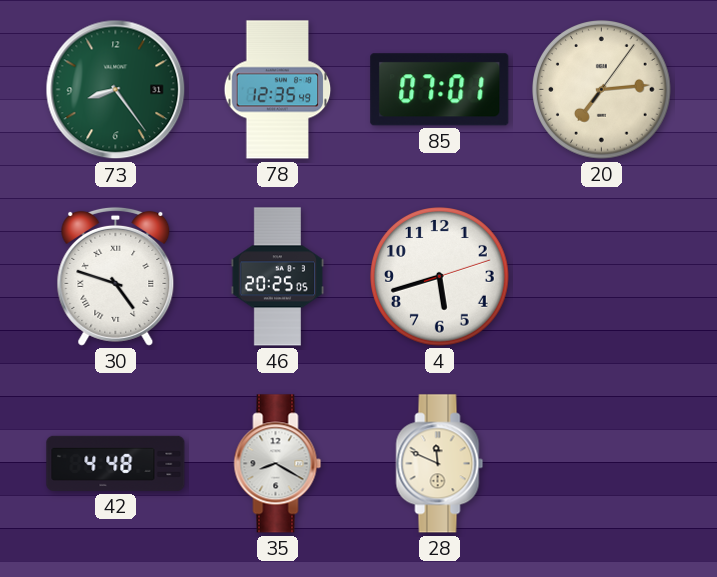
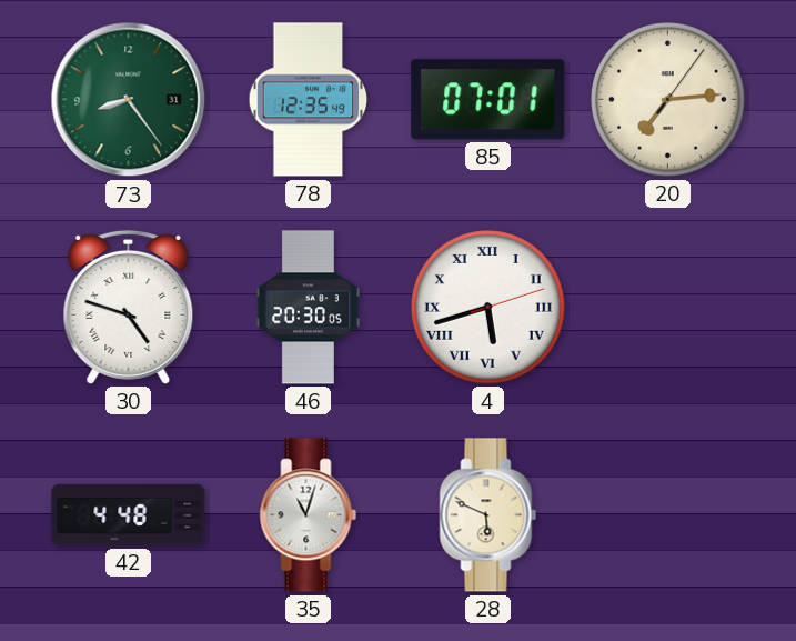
46: 20:25 -> 20:30 (308, 308)
4 numerals: Arabic -> Roman (488, 308)
35: 8:20 -> 11:03 (309, 515)
28: 11:49 -> 5:49 (488, 515)
